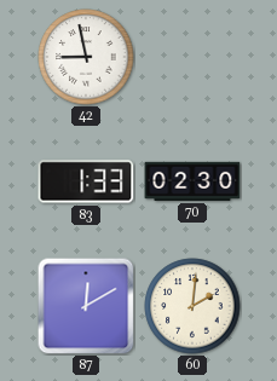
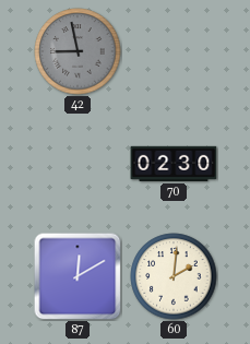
42 dial: white -> grey (78, 51)
83: 1:33 -> none (86, 181)
